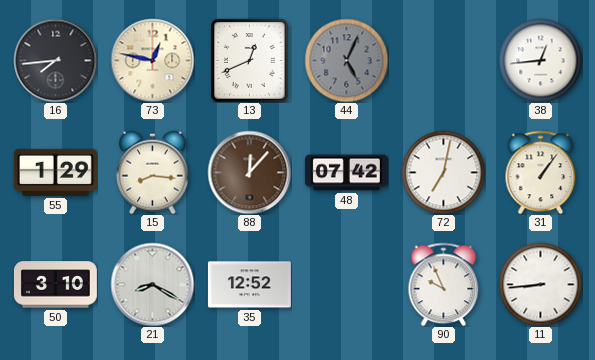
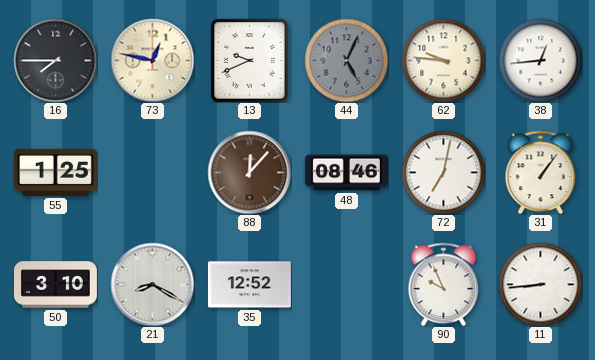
16: 7:44 -> 7:45 (55, 60)
13: 12:41 -> 9:41 (250, 60)
62: none -> 9:46 (443, 60)
55: 1:29 -> 1:25 (55, 172)
15: 8:16 -> none (153, 172)
48: 07:42 -> 08:46 (346, 173)
